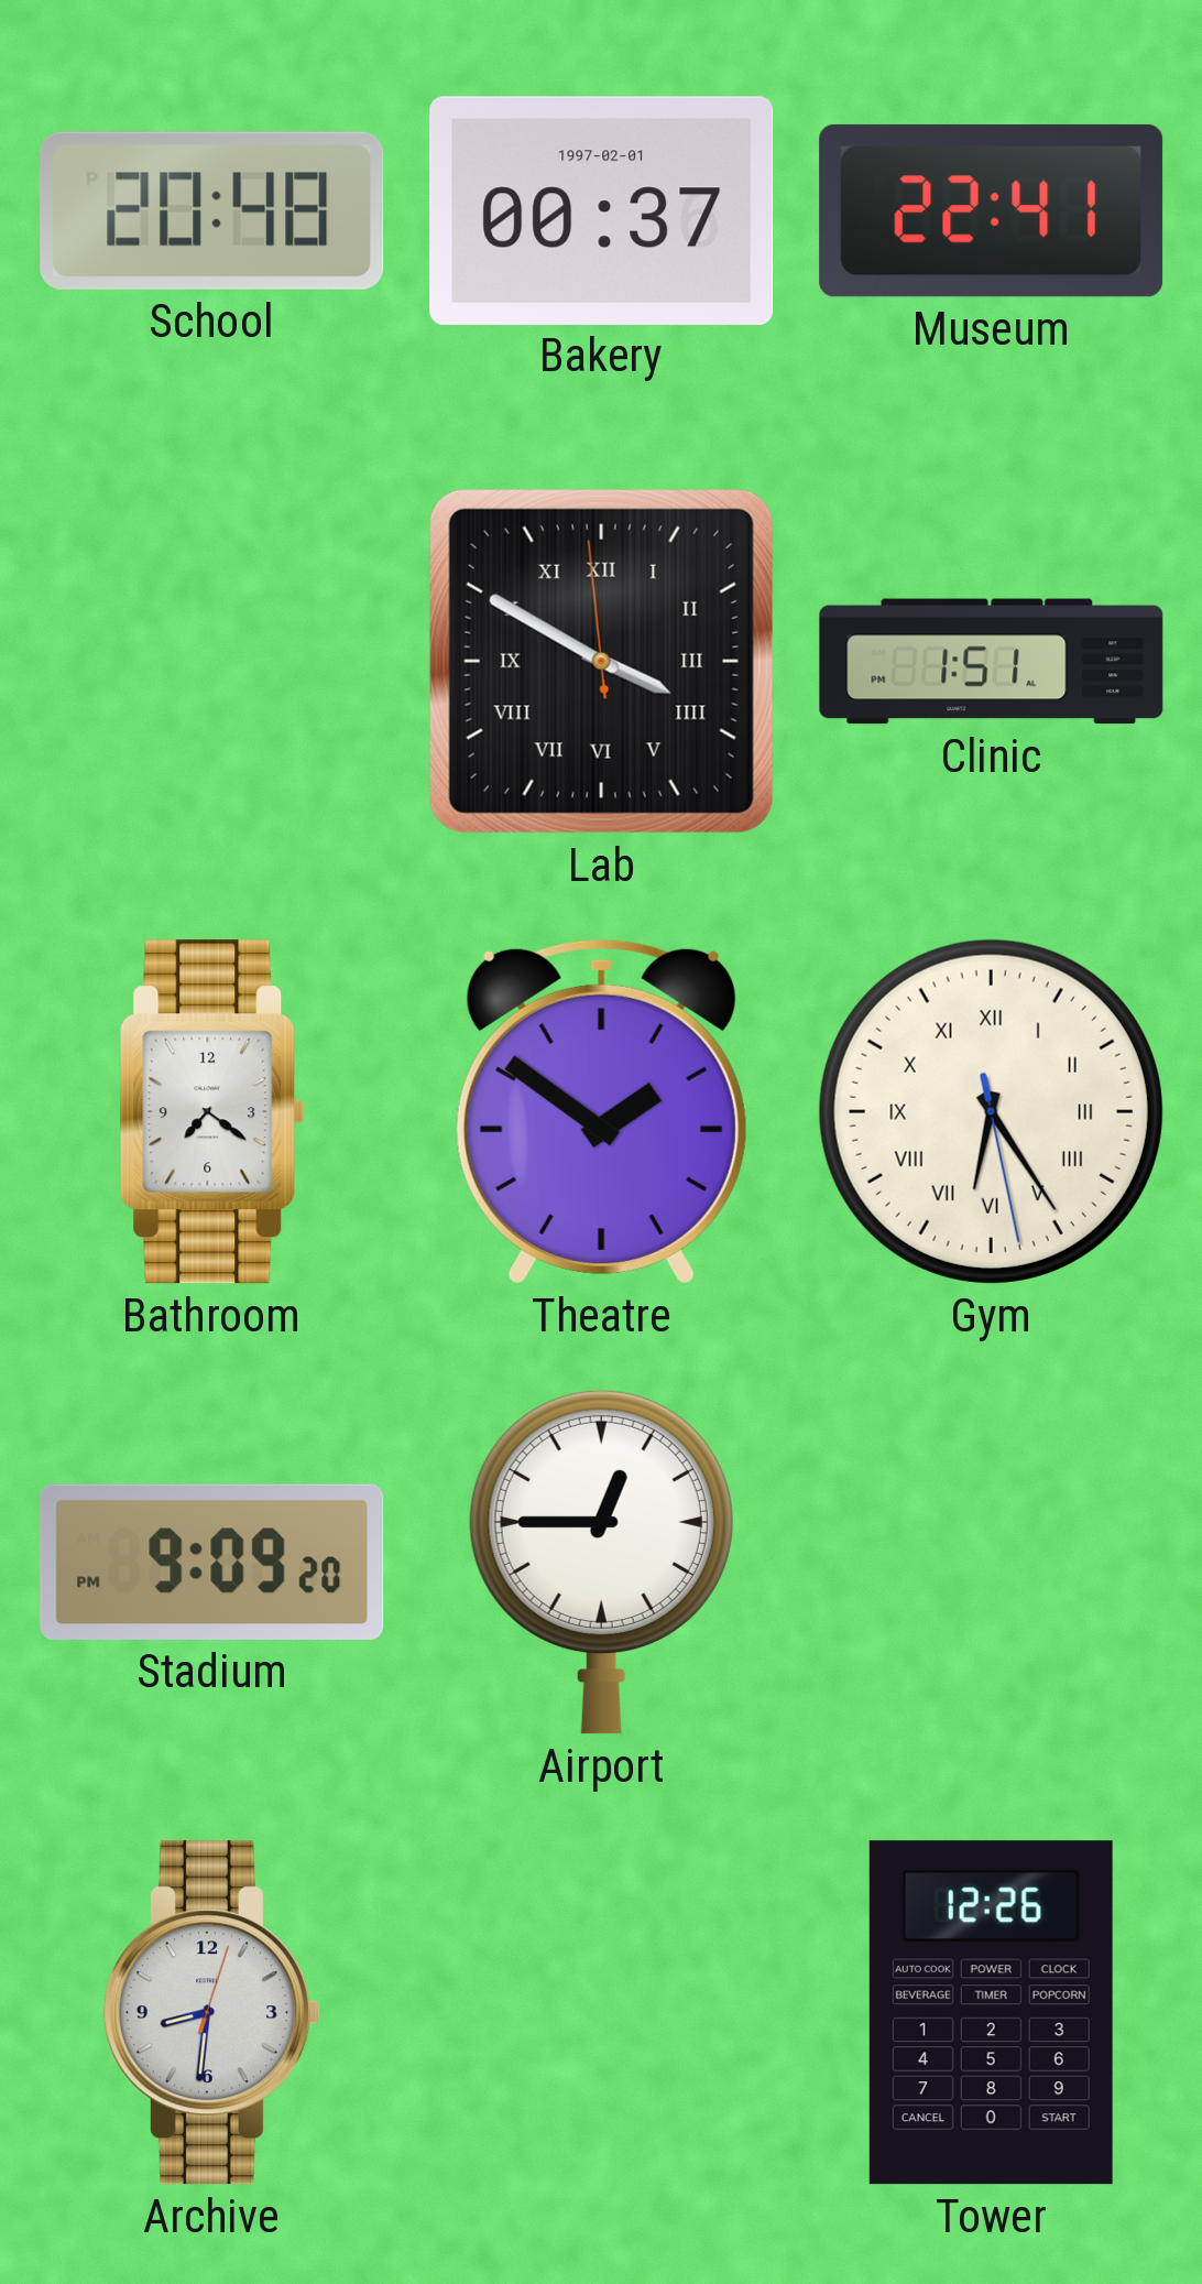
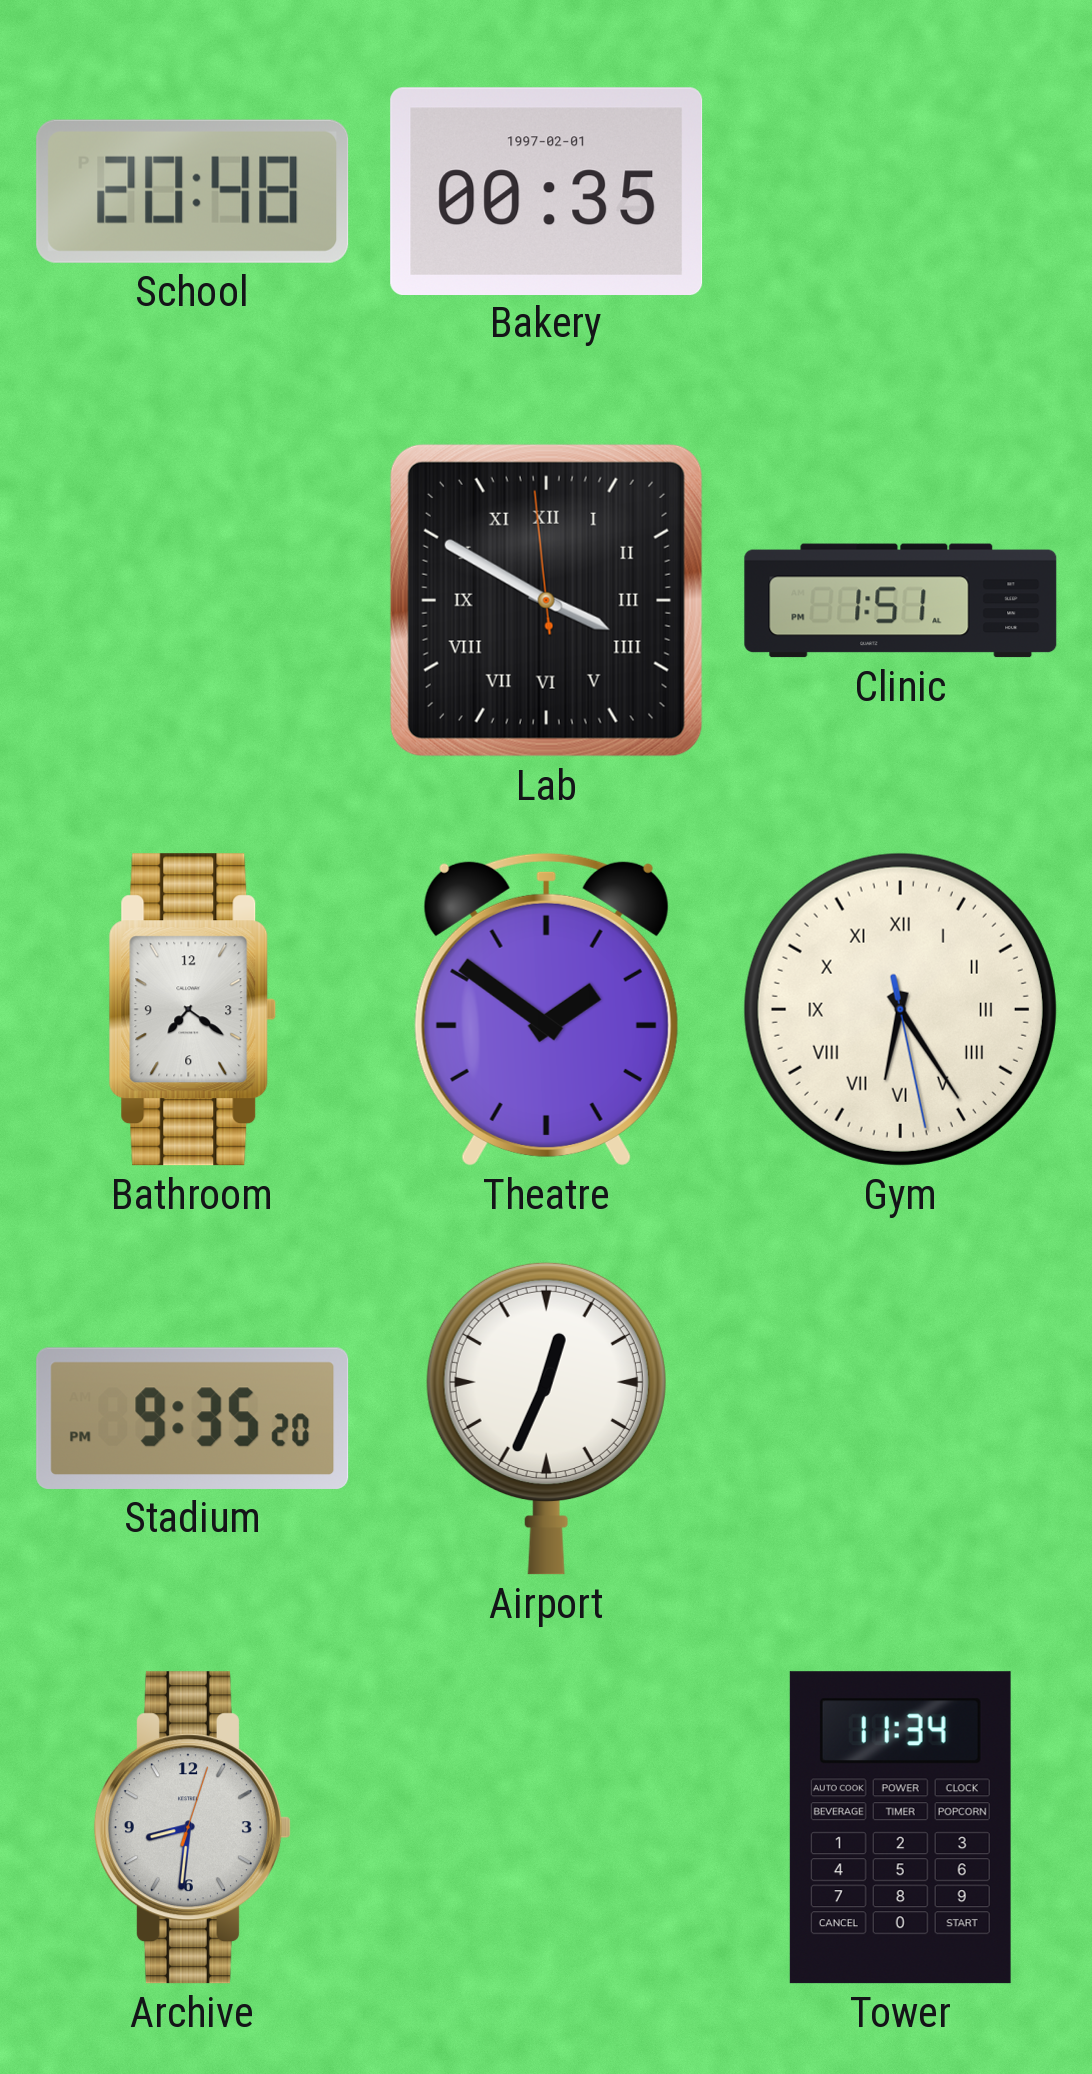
Bakery: 00:37 -> 00:35 (547, 191)
Museum: 22:41 -> none (992, 210)
Stadium: 9:09 -> 9:35 (193, 1418)
Airport: 12:45 -> 12:34 (546, 1418)
Tower: 12:26 -> 11:34 (900, 1828)
